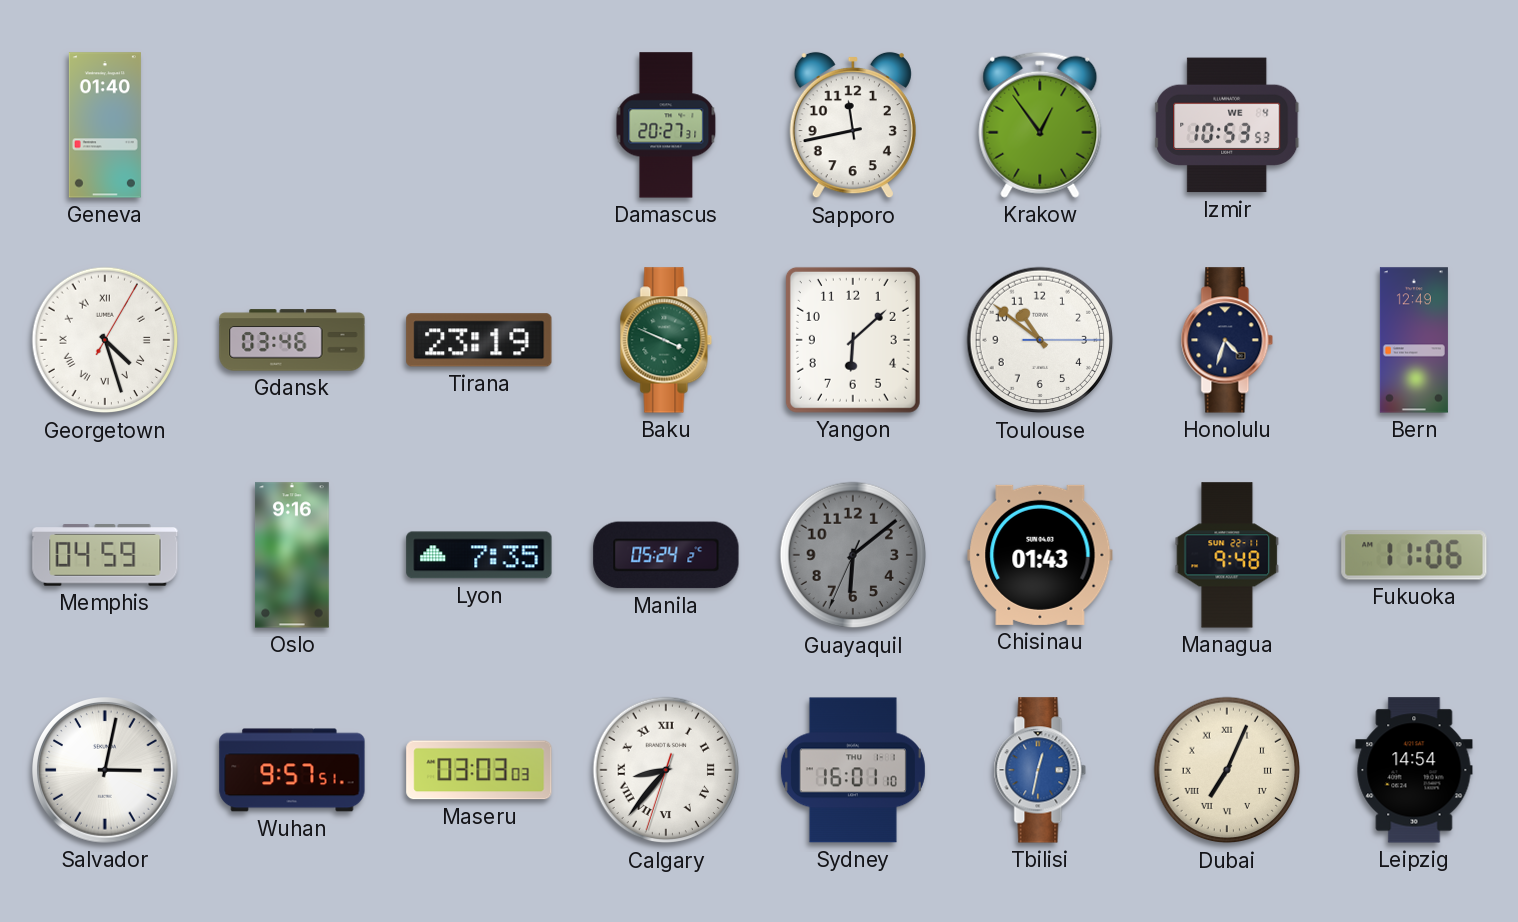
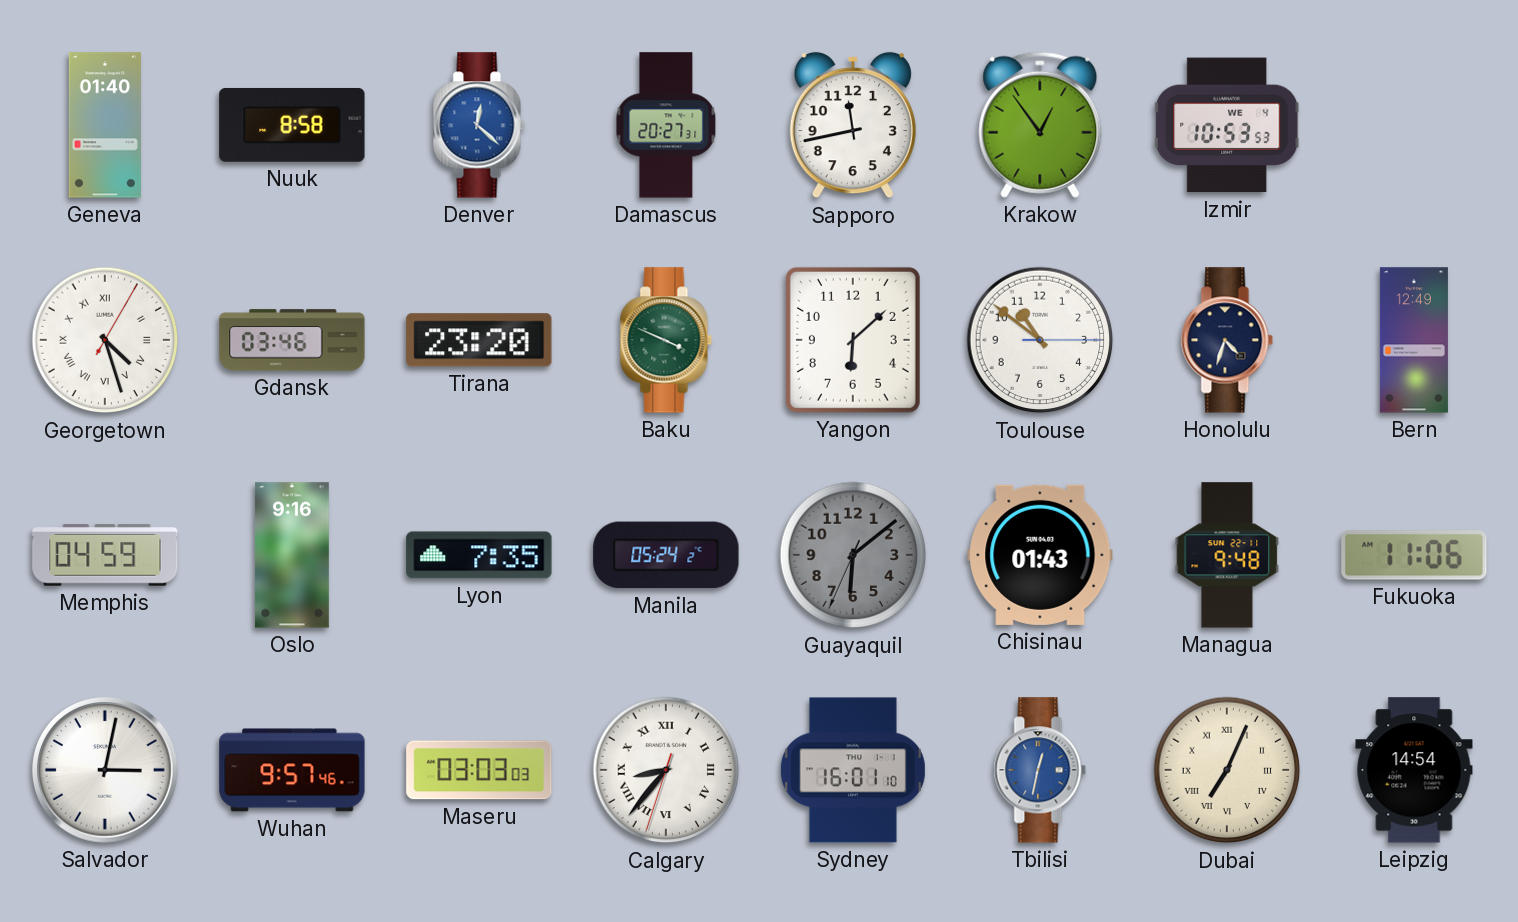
Nuuk: none -> 8:58 (292, 125)
Denver: none -> 12:22 (479, 125)
Tirana: 23:19 -> 23:20 (479, 340)
Wuhan: 9:57:51 -> 9:57:46 (292, 770)
